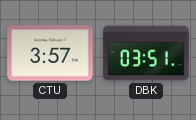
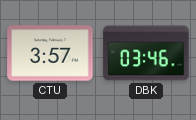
DBK: 03:51 -> 03:46 (146, 53)
